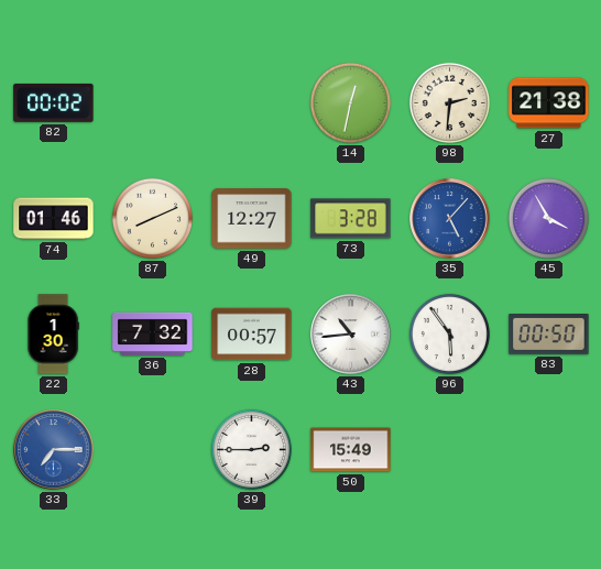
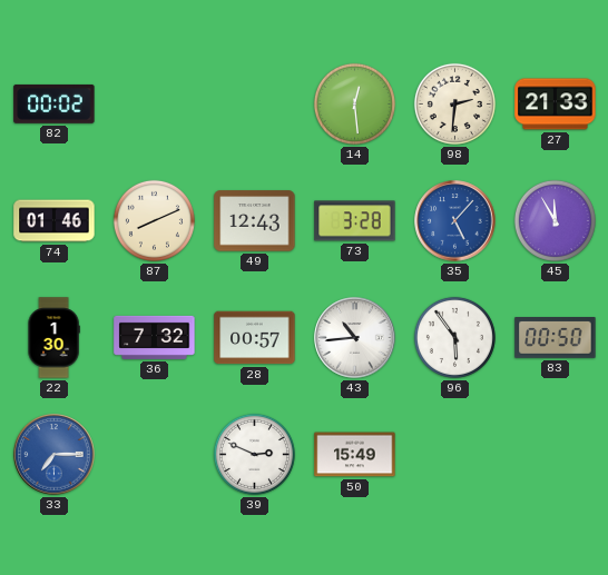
14: 12:32 -> 12:29 (354, 103)
27: 21:38 -> 21:33 (556, 105)
49: 12:27 -> 12:43 (255, 221)
45: 3:55 -> 11:55 (555, 220)
39: 2:45 -> 2:49 (254, 454)
